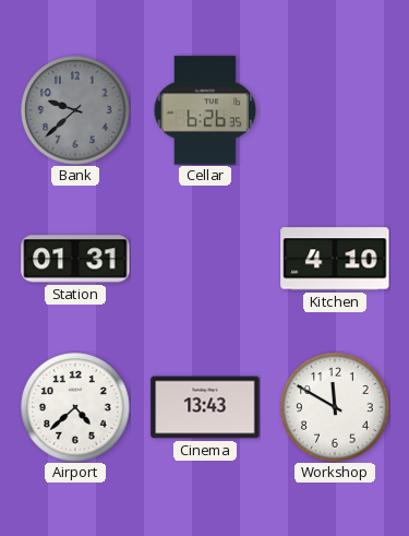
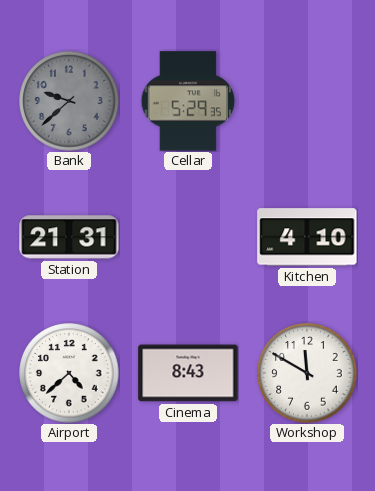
Cellar: 6:26 -> 5:29 (188, 101)
Station: 01:31 -> 21:31 (69, 237)
Cinema: 13:43 -> 8:43 (188, 373)
